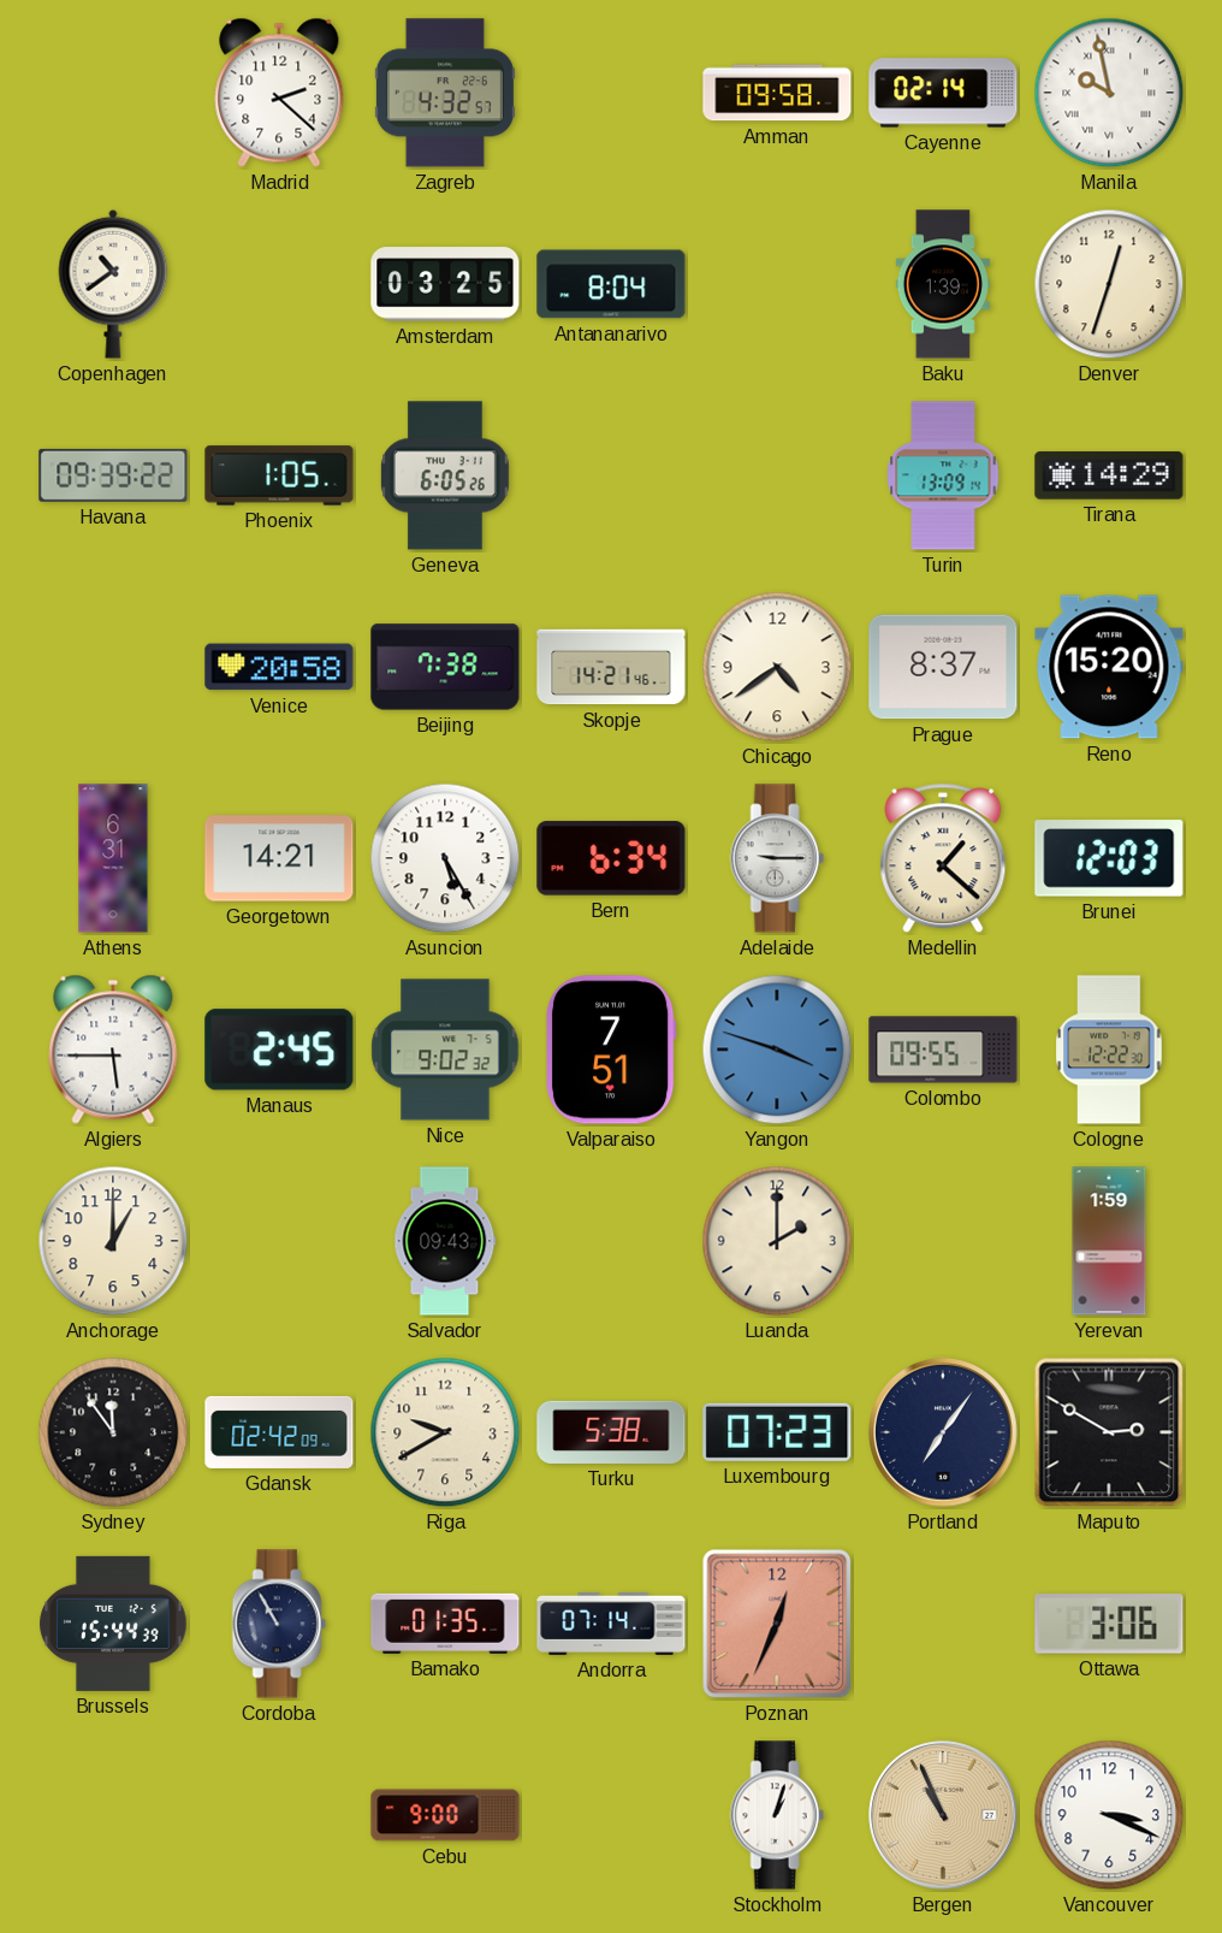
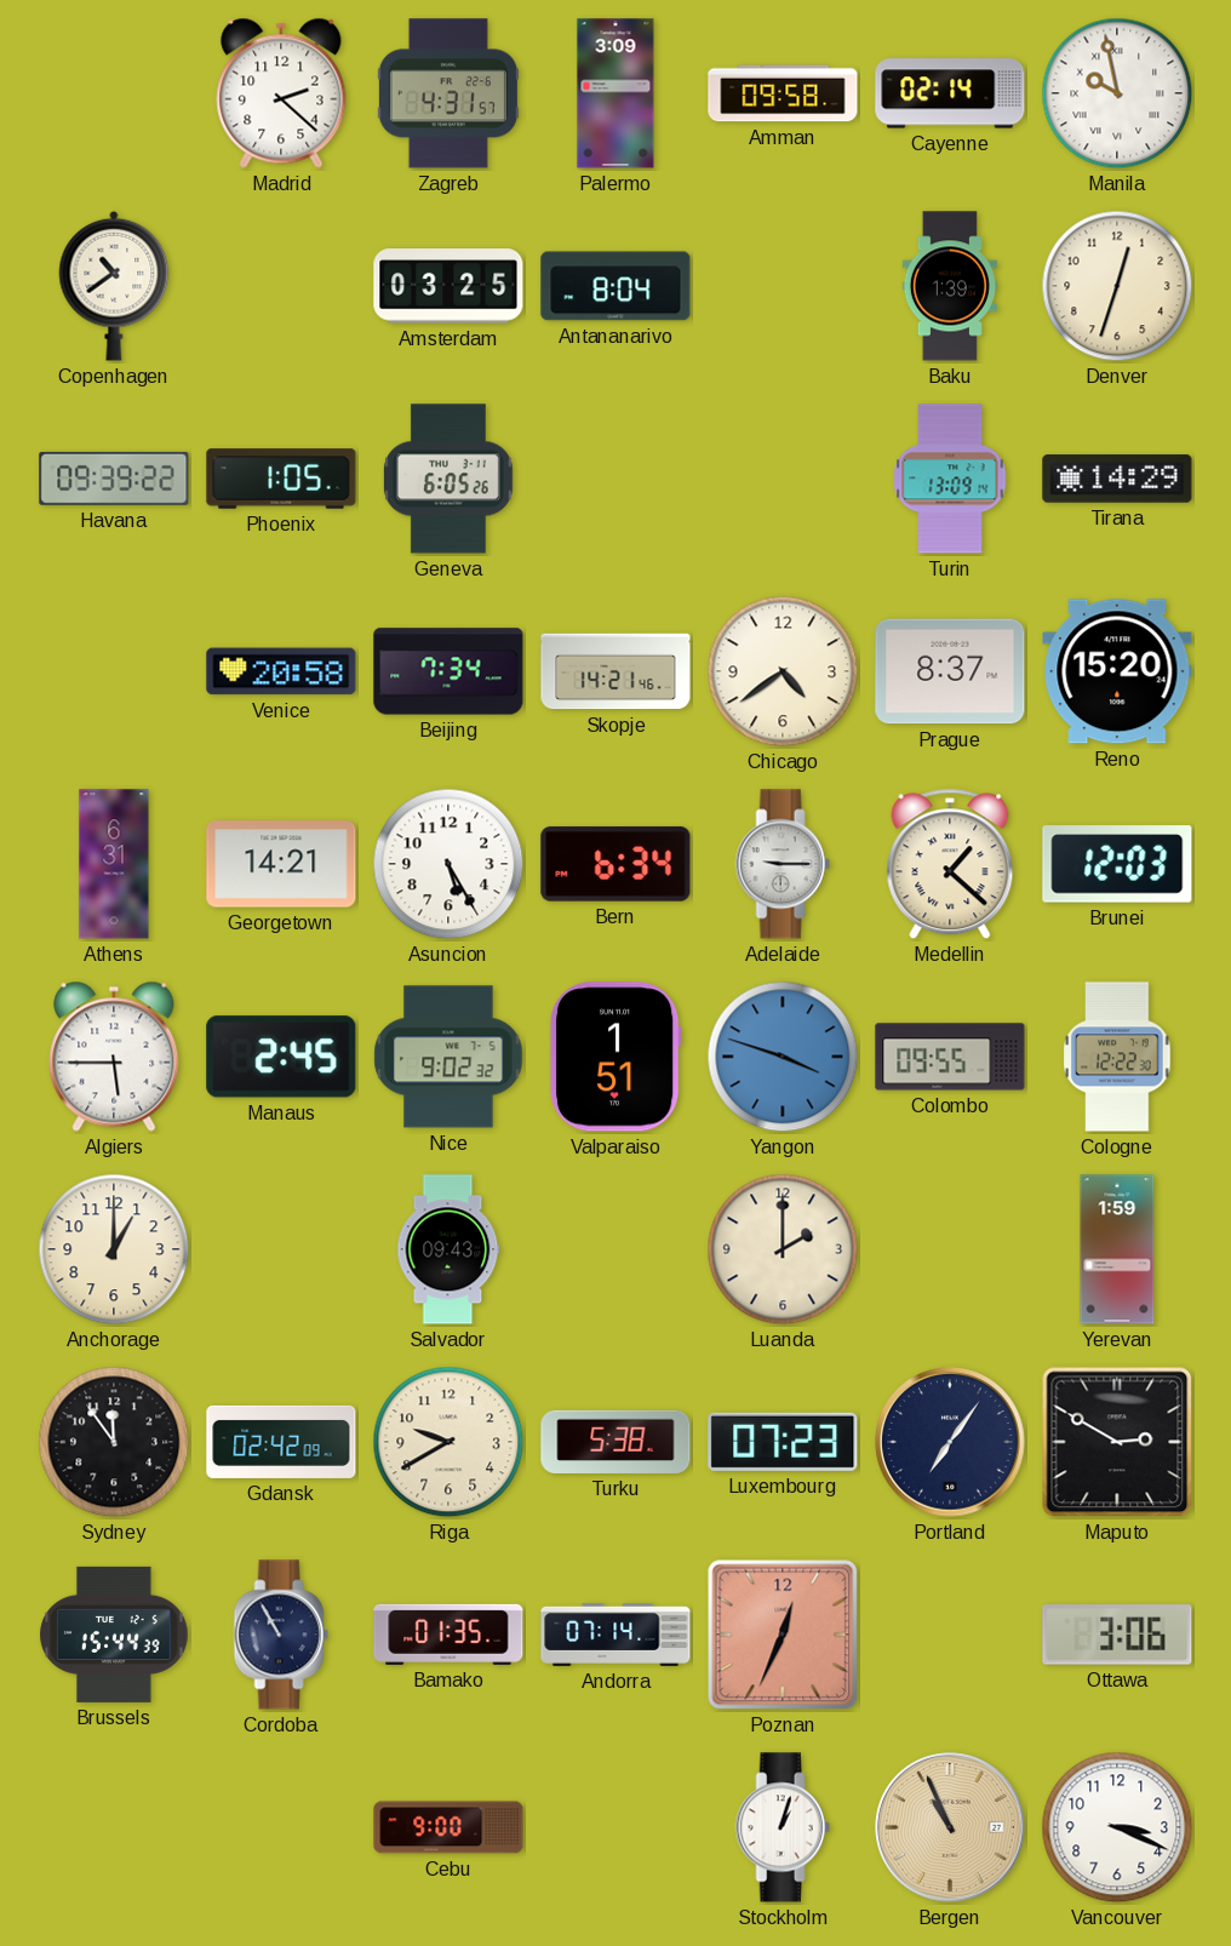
Zagreb: 4:32 -> 4:31 (448, 93)
Palermo: none -> 3:09 (615, 93)
Beijing: 7:38 -> 7:34 (448, 671)
Valparaiso: 7:51 -> 1:51 (615, 1057)
